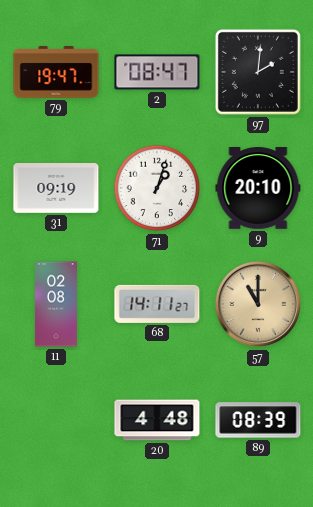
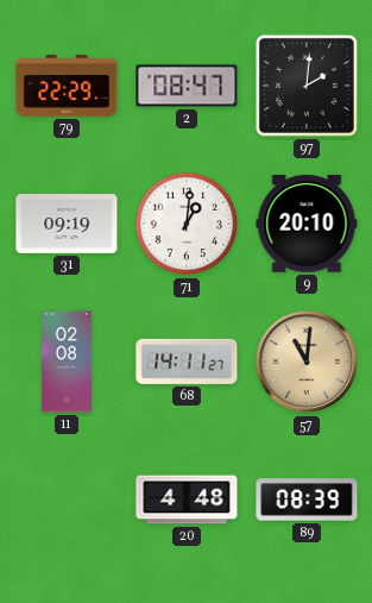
79: 19:47 -> 22:29 (67, 87)
71: 1:03 -> 1:01 (187, 224)
57: 11:00 -> 11:01 (307, 362)
